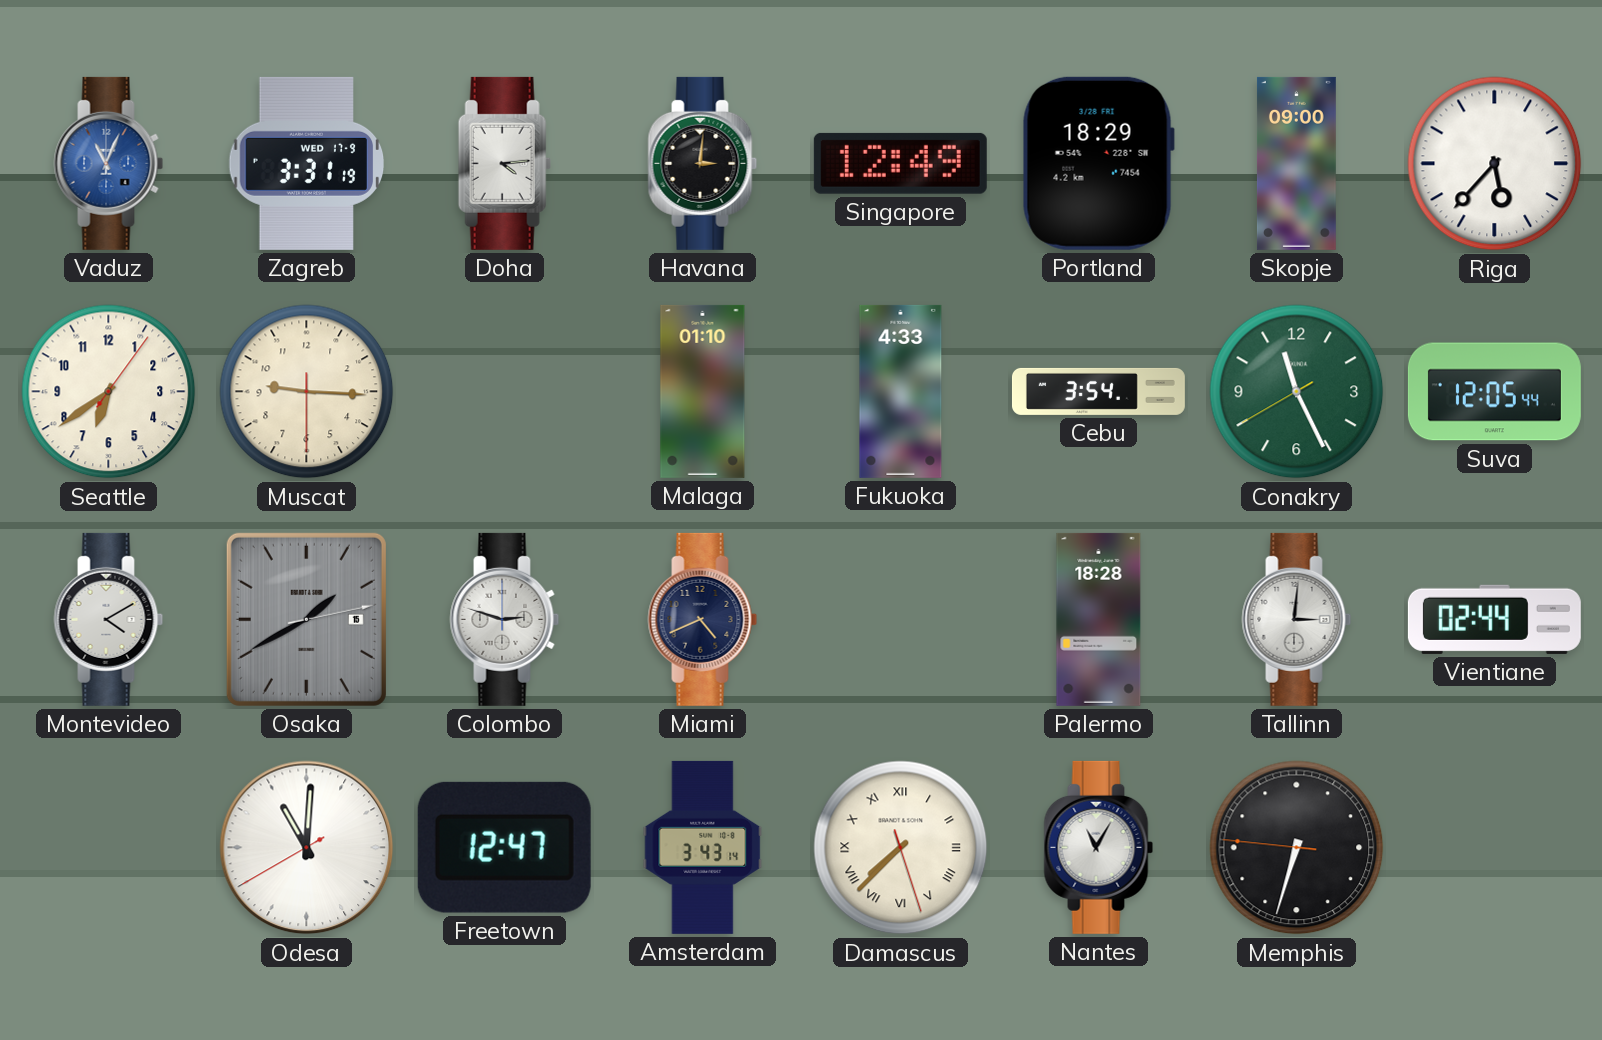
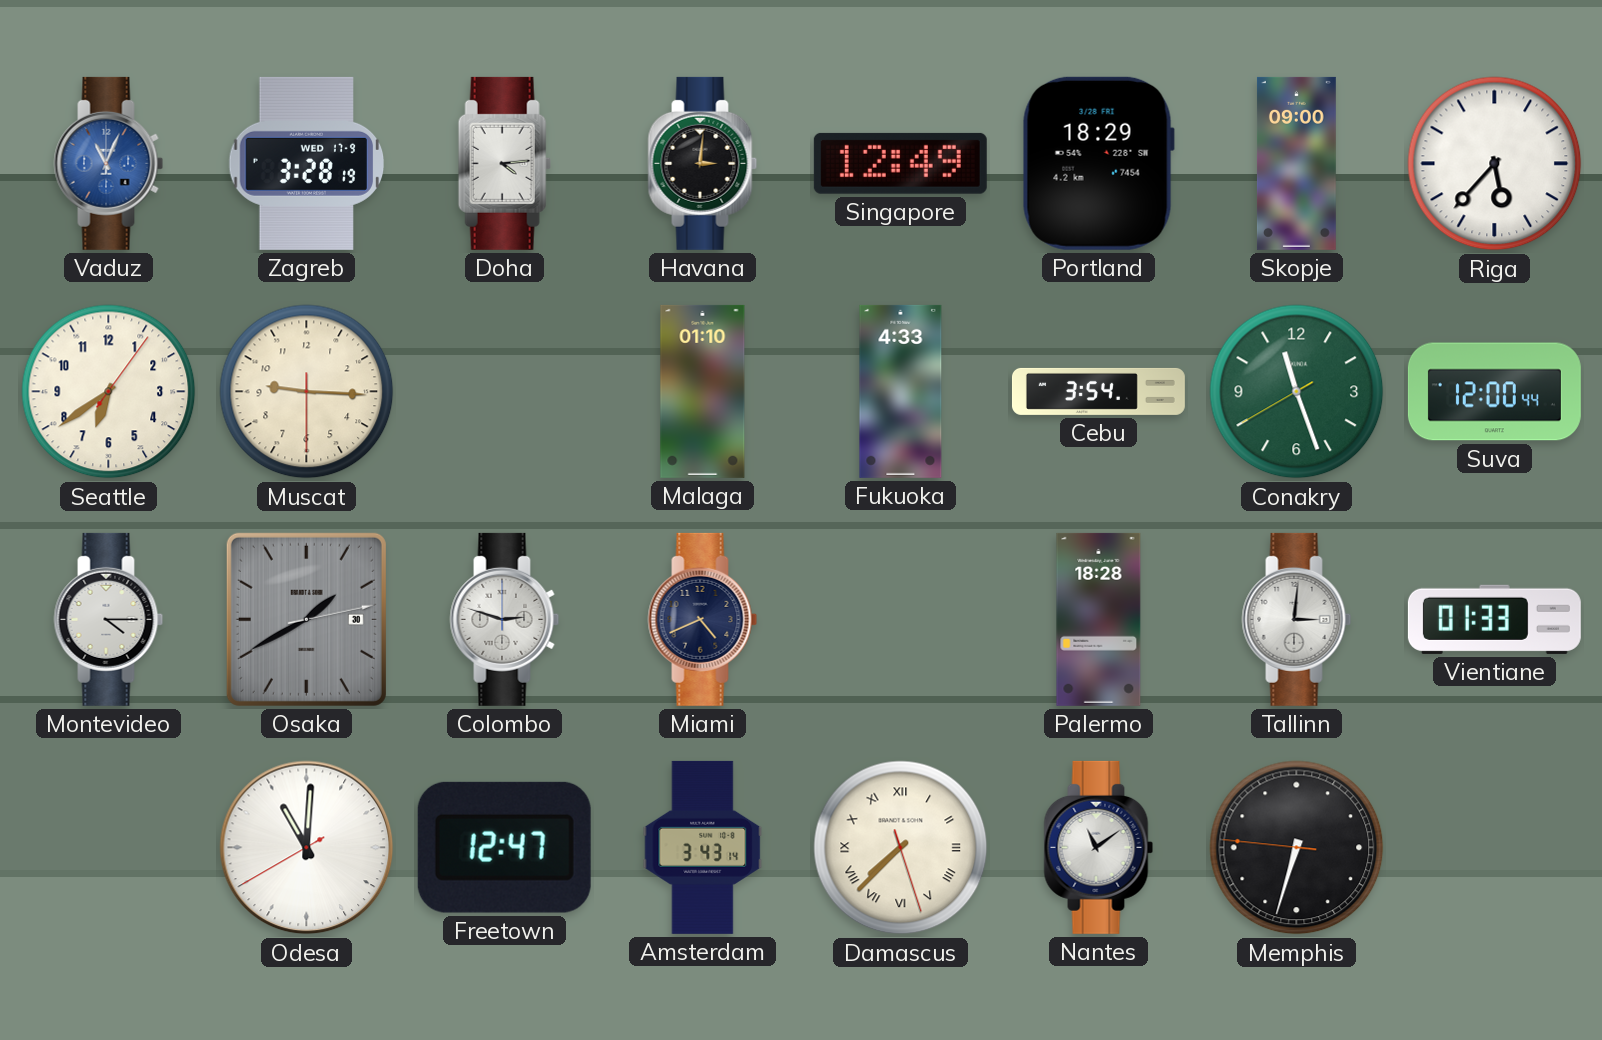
Zagreb: 3:31 -> 3:28 (307, 163)
Conakry: 11:25 -> 11:26 (1297, 392)
Suva: 12:05 -> 12:00 (1494, 392)
Montevideo: 4:10 -> 4:15 (109, 619)
Osaka date: 15 -> 30 (306, 619)
Vientiane: 02:44 -> 01:33 (1494, 619)
Nantes: 11:05 -> 11:09 (1099, 847)
